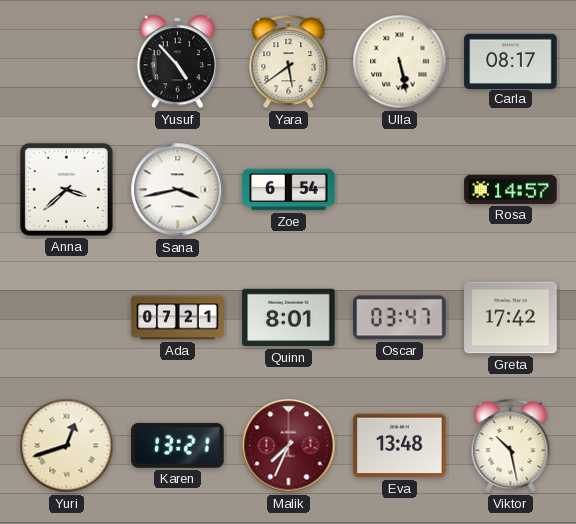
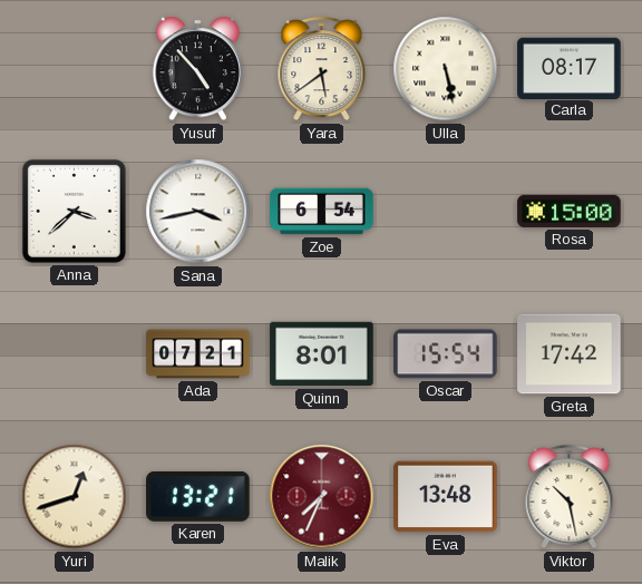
Rosa: 14:57 -> 15:00 (570, 211)
Oscar: 03:47 -> 15:54 (446, 354)
